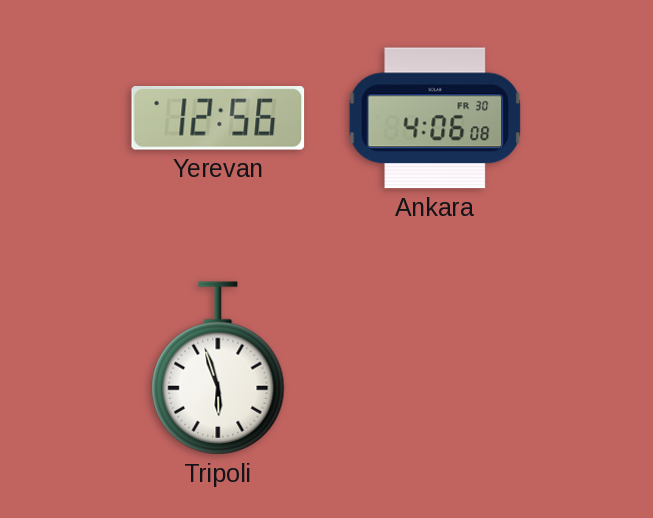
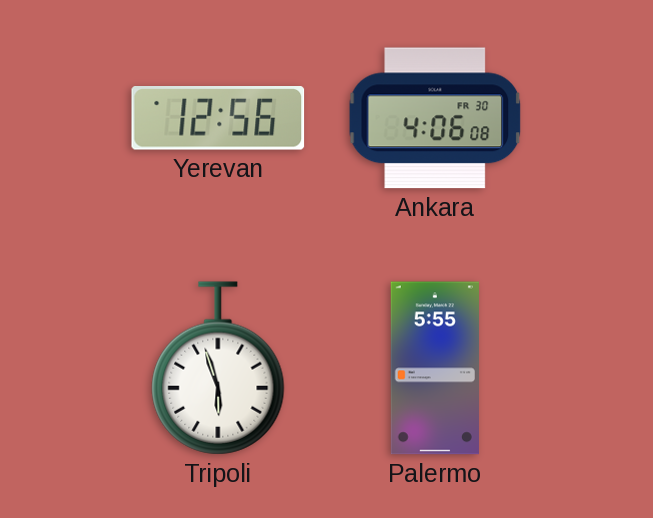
Palermo: none -> 5:55 (435, 368)
